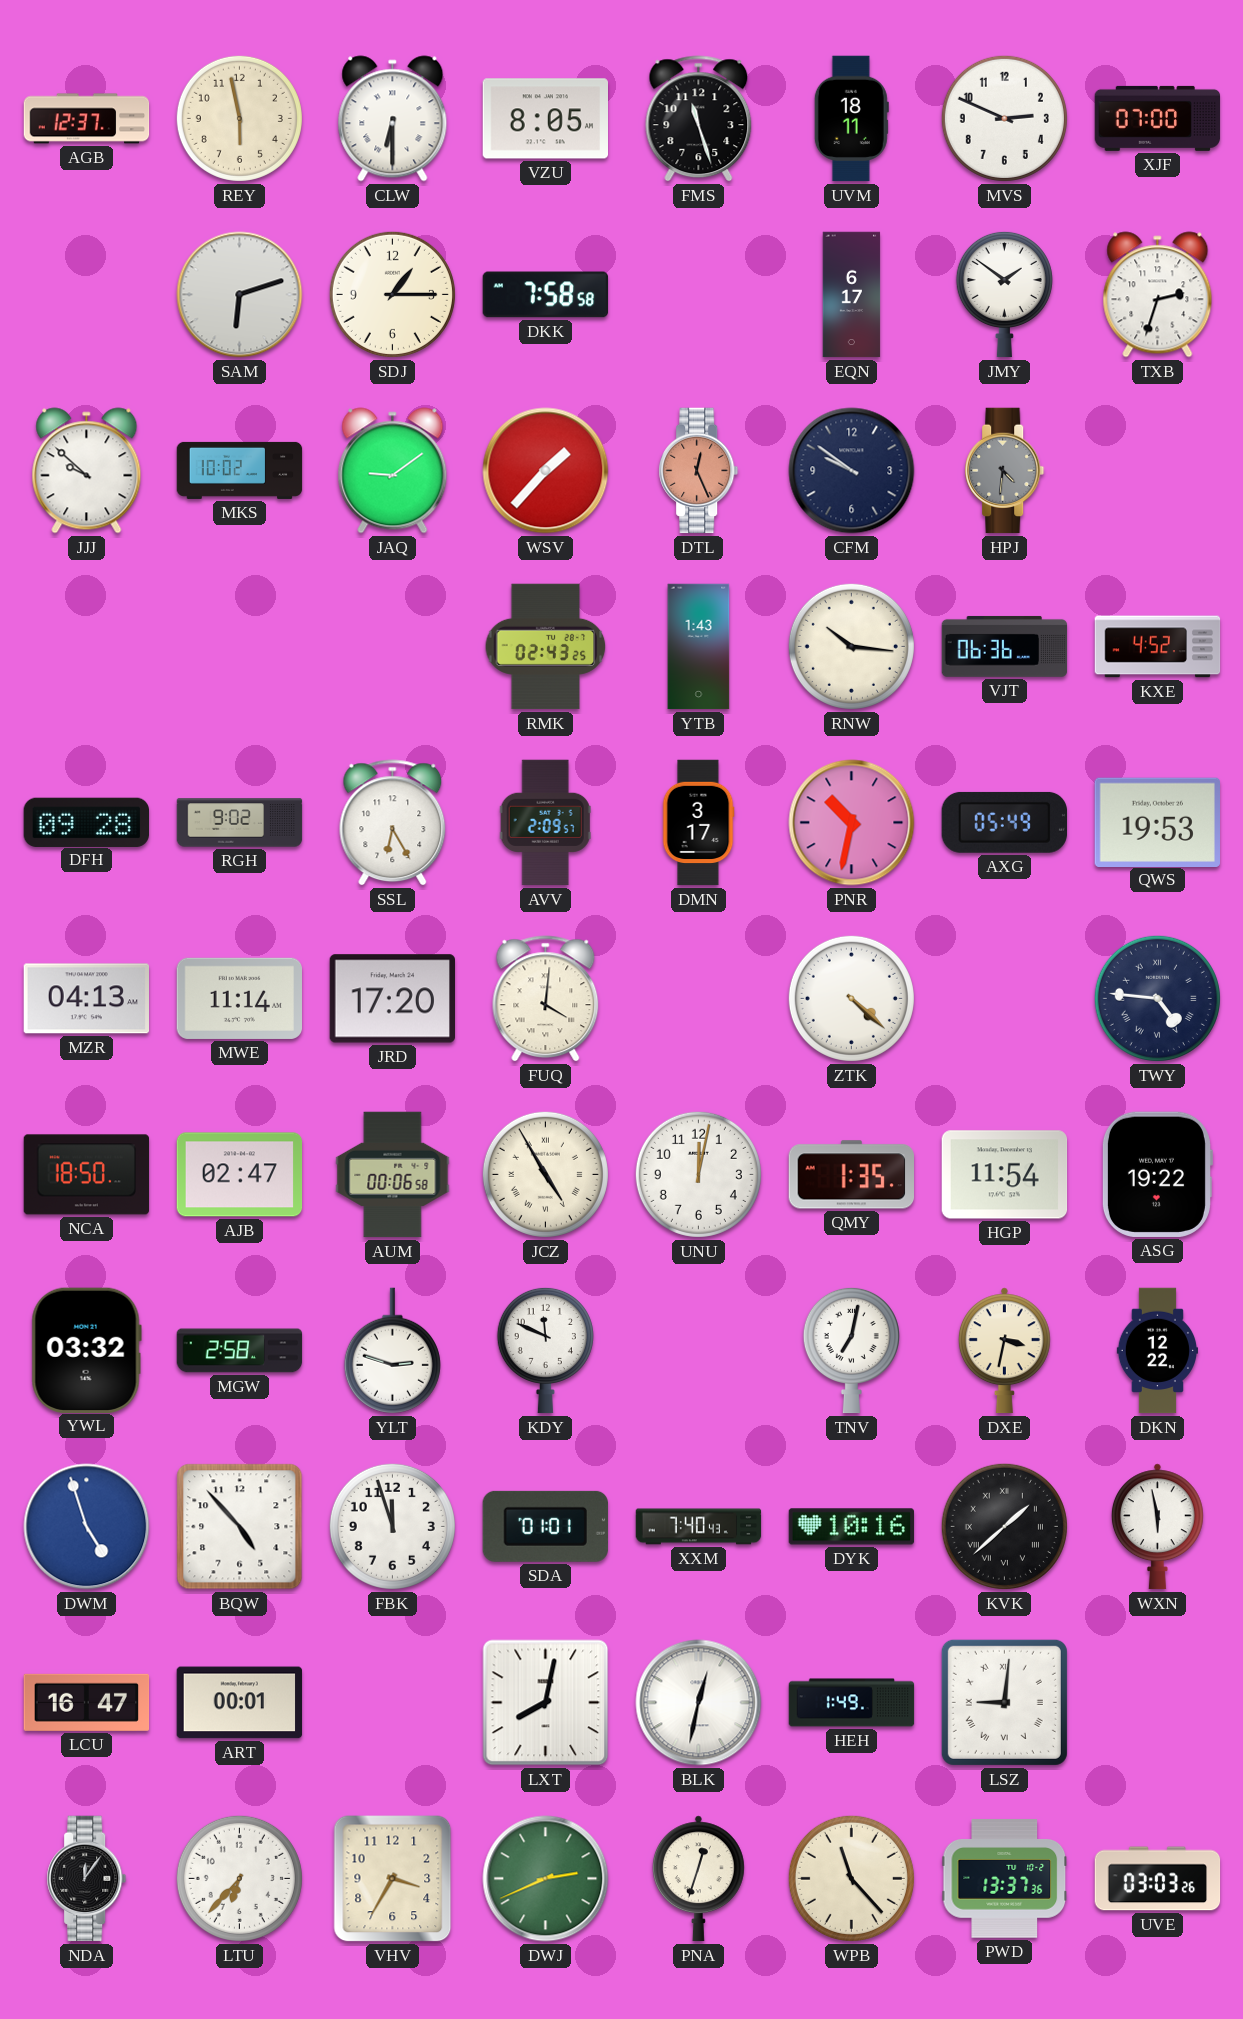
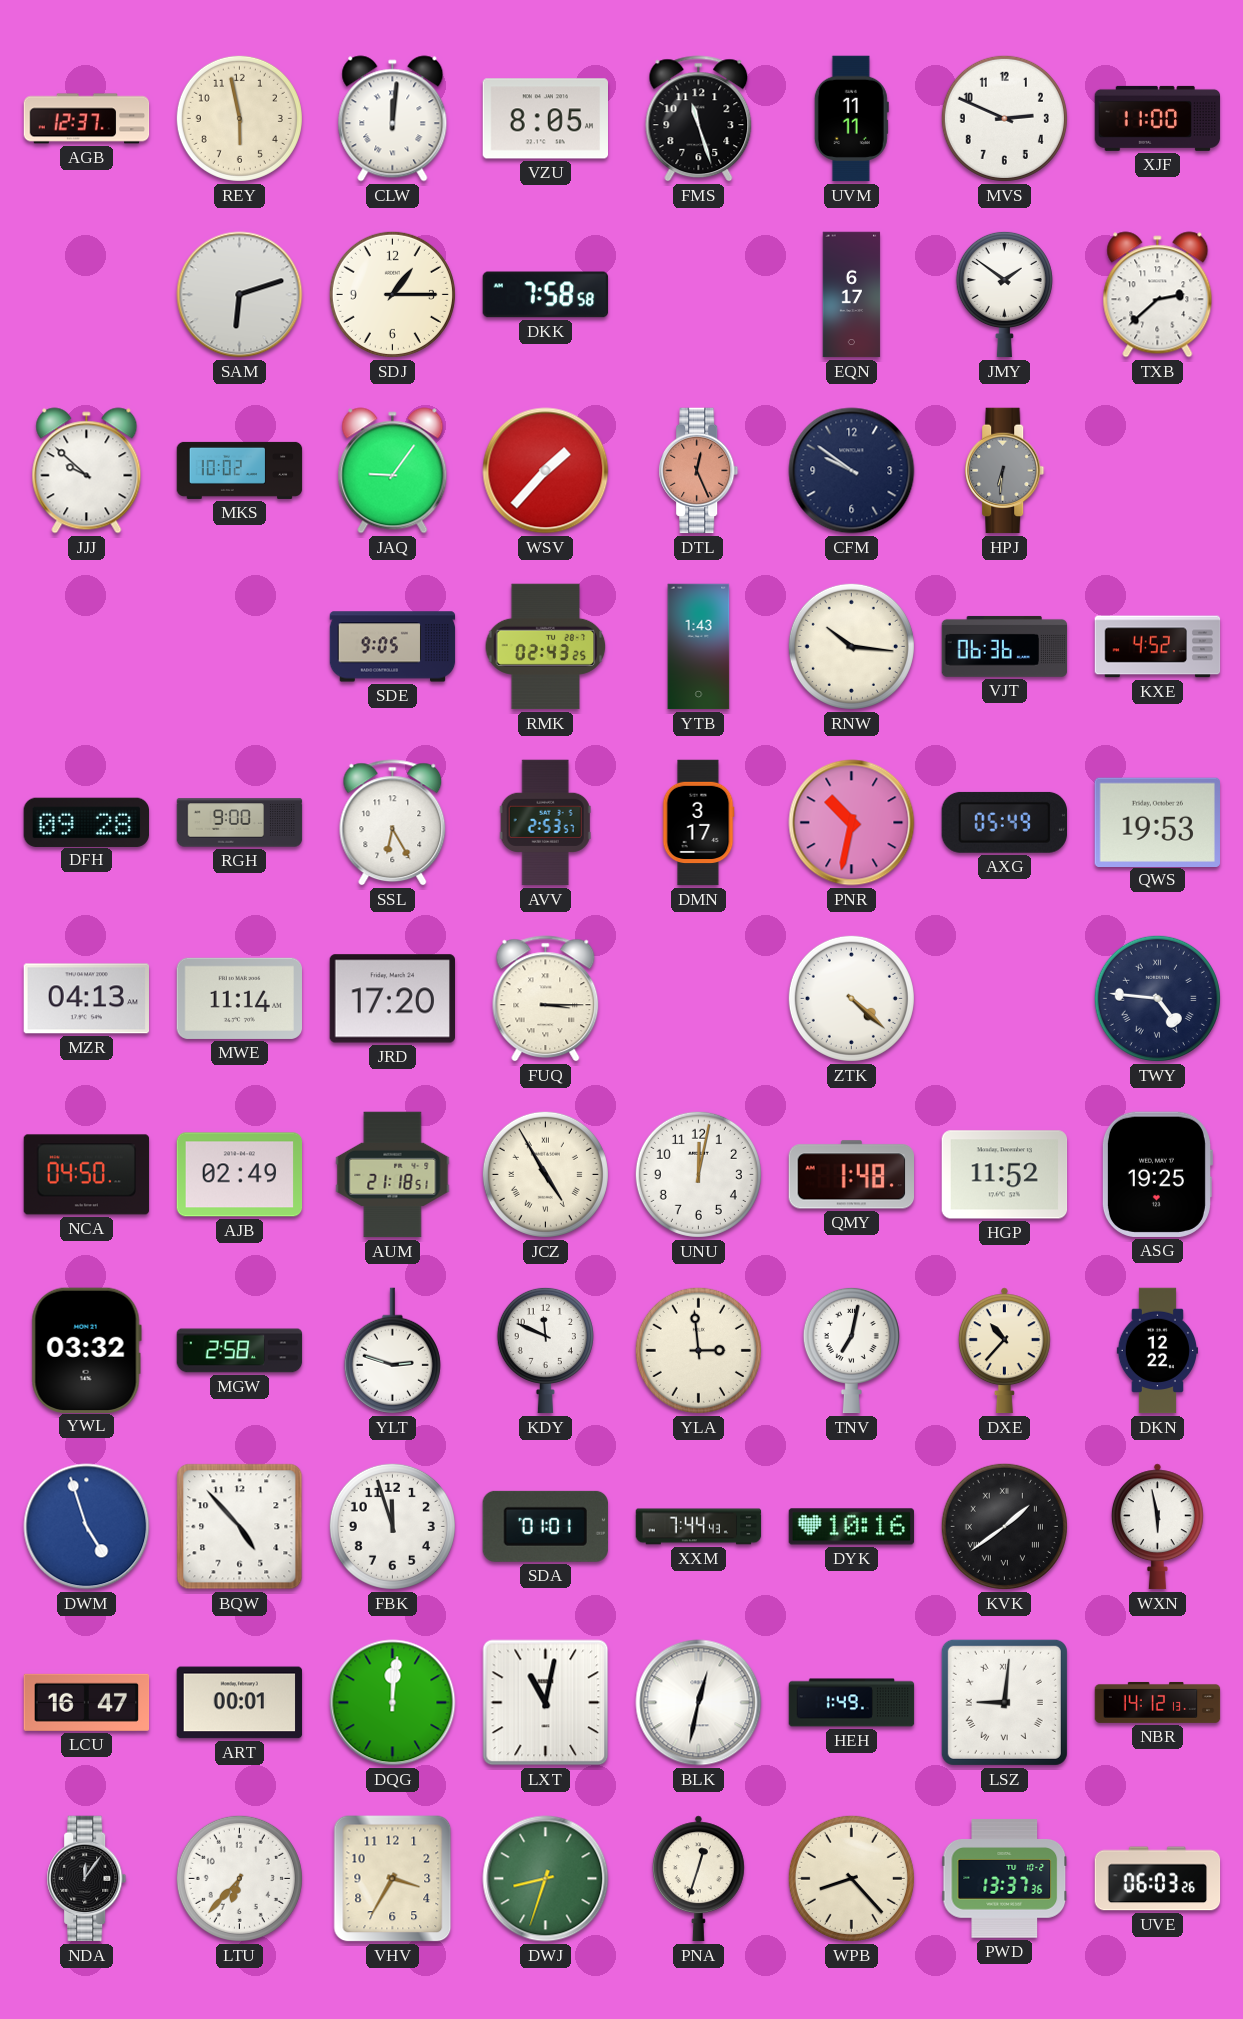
CLW: 6:30 -> 12:01 (393, 119)
UVM: 18:11 -> 11:11 (851, 119)
XJF: 07:00 -> 11:00 (1158, 118)
TXB: 2:33 -> 2:38 (1158, 295)
JAQ: 9:09 -> 9:06 (393, 471)
HPJ: 4:31 -> 6:31 (1005, 471)
SDE: none -> 9:05 (393, 647)
RGH: 9:02 -> 9:00 (240, 823)
AVV: 2:09 -> 2:53 (545, 823)
FUQ: 4:01 -> 3:15 (546, 999)
NCA: 18:50 -> 04:50 (87, 1175)
AJB: 02:47 -> 02:49 (240, 1175)
AUM: 00:06 -> 21:18 (393, 1175)
QMY: 1:35 -> 1:48 (851, 1175)
HGP: 11:54 -> 11:52 (1005, 1175)
ASG: 19:22 -> 19:25 (1157, 1174)
YLA: none -> 2:59 (698, 1350)
DXE: 3:32 -> 10:37 (1004, 1351)
XXM: 7:40 -> 7:44 (699, 1527)
KVK: 1:38 -> 1:39 (1004, 1526)
DQG: none -> 12:01 (393, 1703)
LXT: 8:02 -> 11:02 (546, 1703)
NBR: none -> 14:12 (1158, 1702)
DWJ: 2:41 -> 8:33 (546, 1879)
WPB: 11:23 -> 8:23 (851, 1878)
UVE: 03:03 -> 06:03 (1158, 1879)
